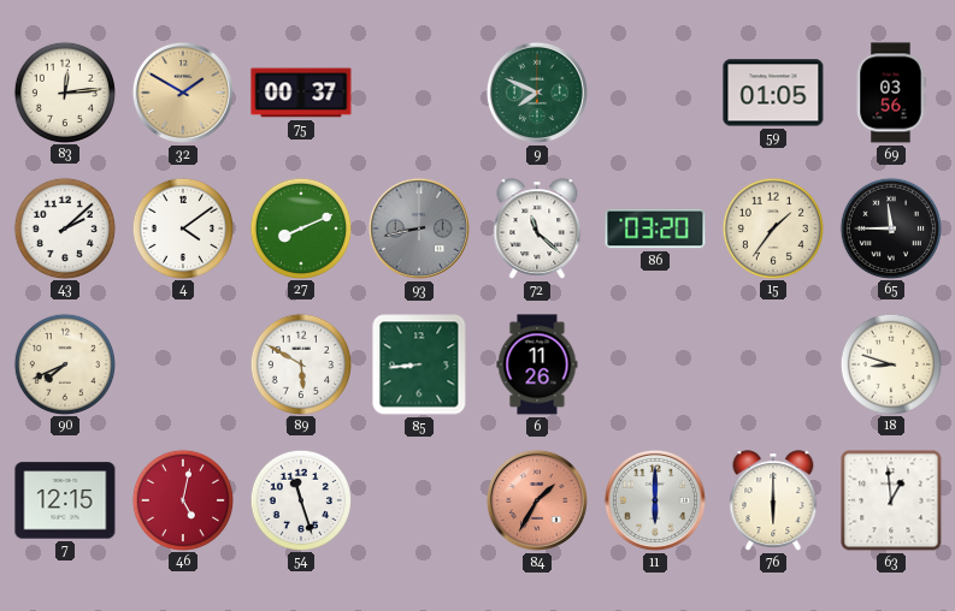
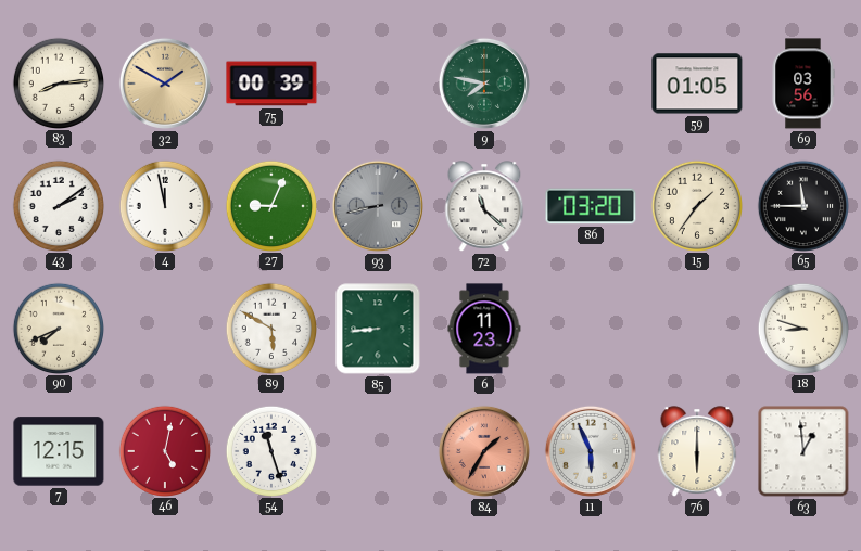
83: 12:14 -> 8:14 (58, 82)
75: 00:37 -> 00:39 (271, 84)
9: 7:49 -> 7:47 (484, 84)
43: 2:08 -> 2:09 (58, 205)
4: 4:09 -> 11:58 (164, 205)
27: 8:11 -> 9:04 (270, 205)
6: 11:26 -> 11:23 (484, 329)
11: 6:00 -> 5:56 (591, 451)
